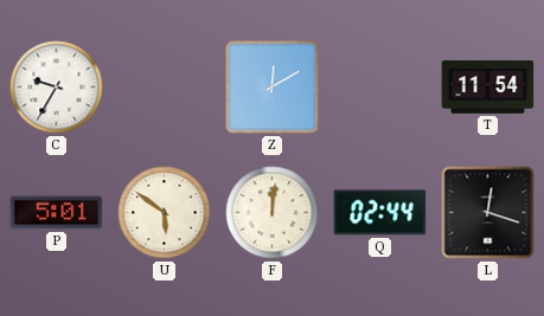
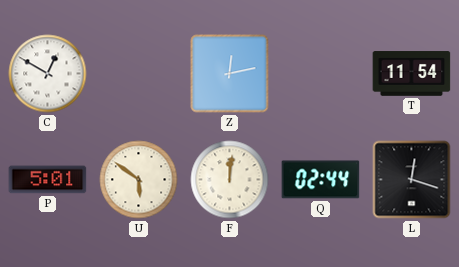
C: 9:35 -> 12:50 (48, 74)
Z: 12:10 -> 12:13 (230, 74)
